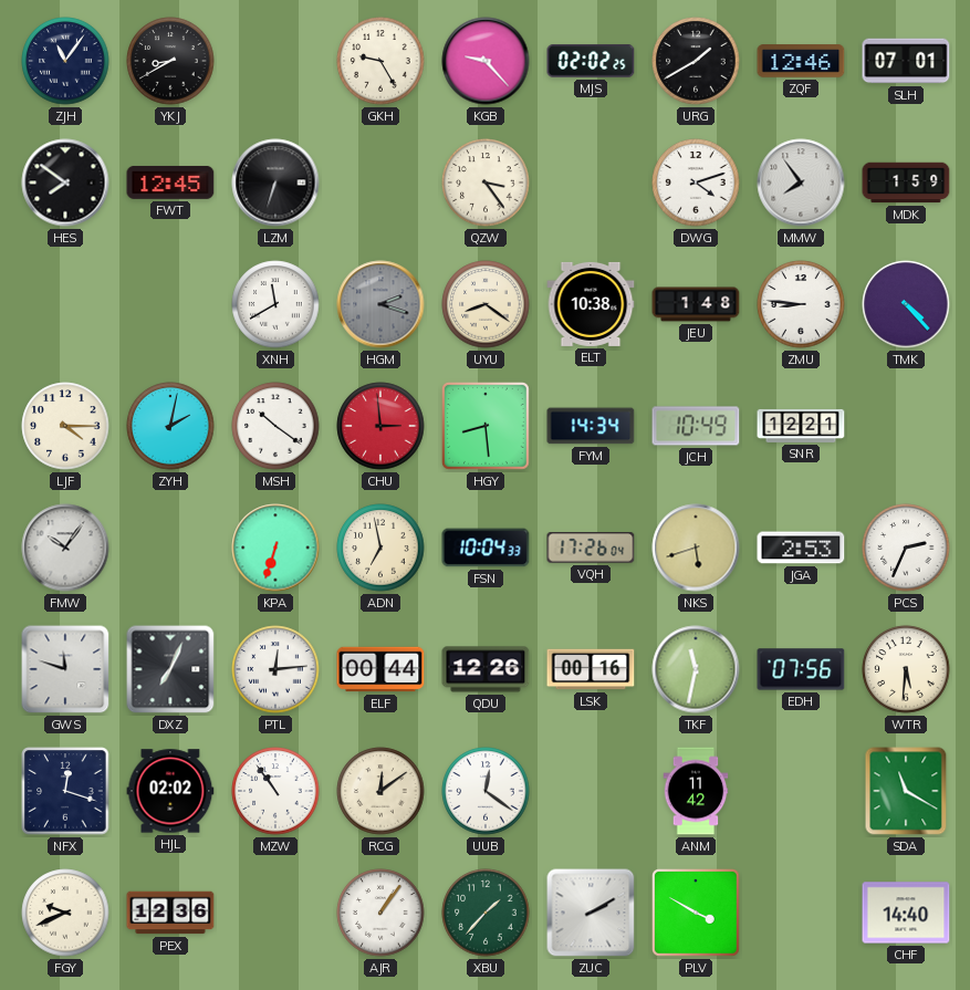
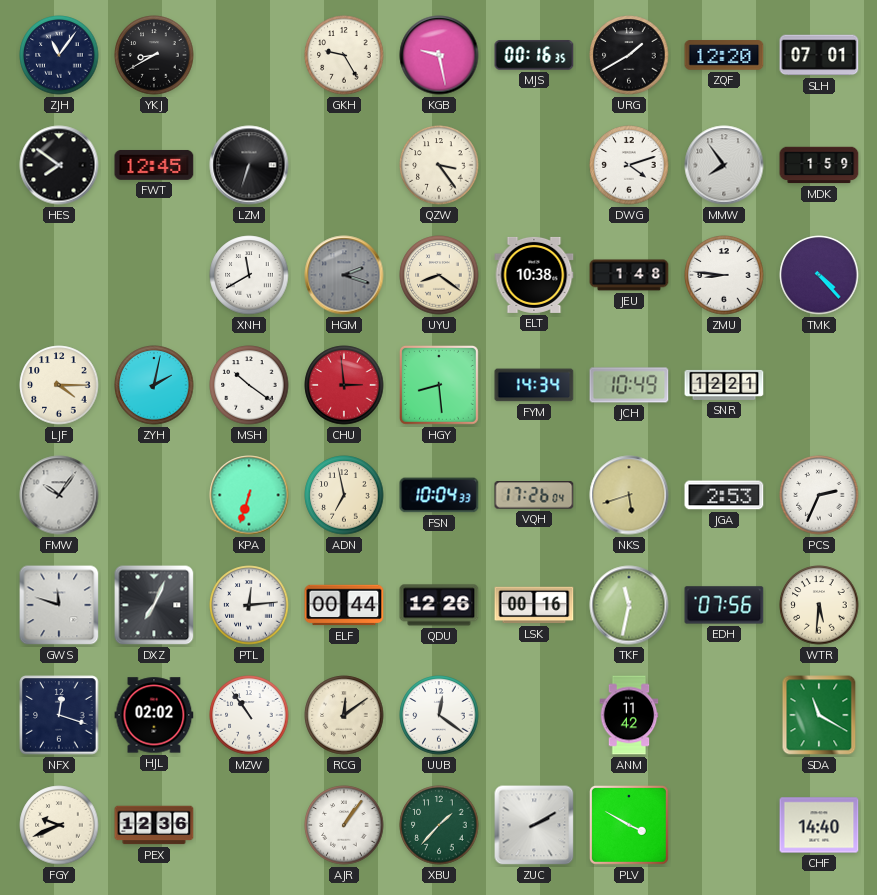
KGB: 9:23 -> 9:28 (439, 55)
MJS: 02:02 -> 00:16 (534, 55)
ZQF: 12:46 -> 12:20 (724, 55)
